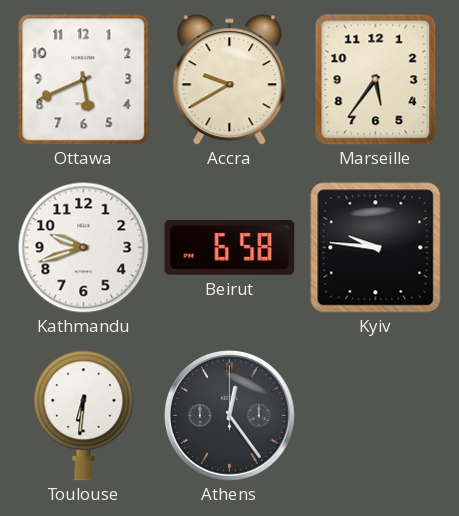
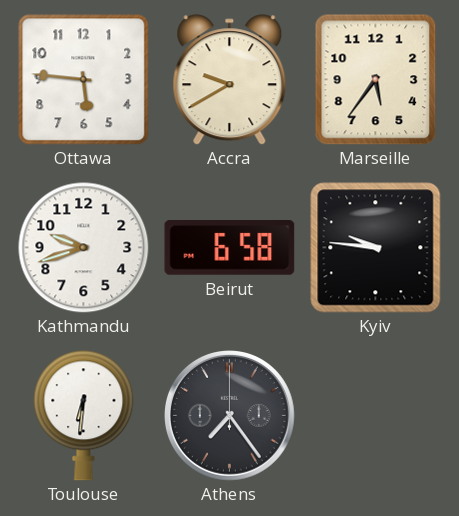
Ottawa: 5:41 -> 5:46 (84, 80)
Athens: 12:24 -> 7:24 (230, 416)
